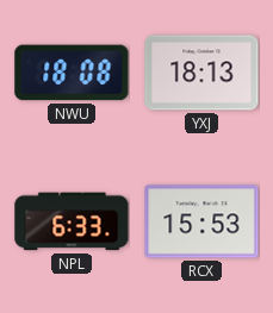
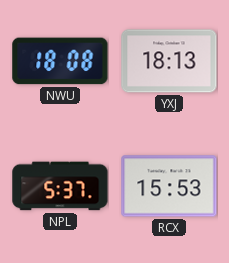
NPL: 6:33 -> 5:37 (60, 186)
